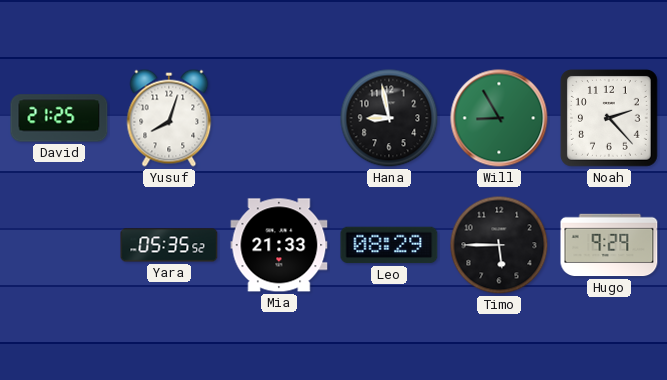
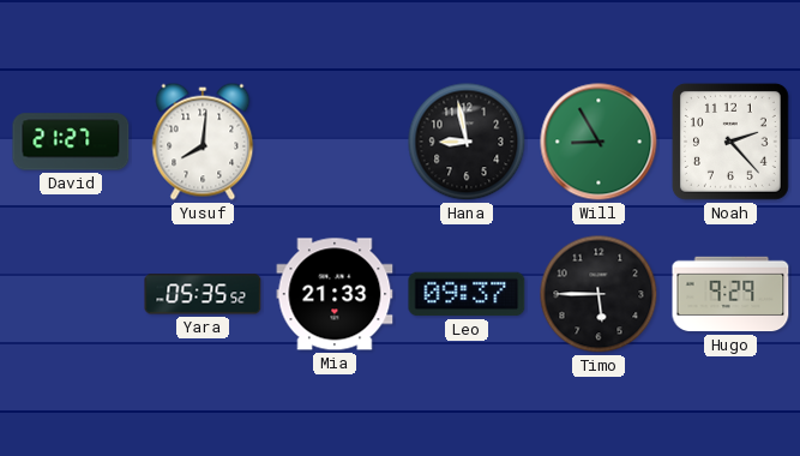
David: 21:25 -> 21:27 (71, 142)
Yusuf: 8:03 -> 8:01 (203, 142)
Leo: 08:29 -> 09:37 (467, 294)
